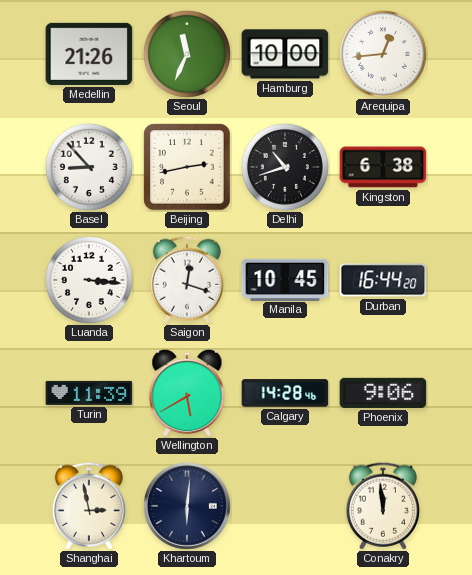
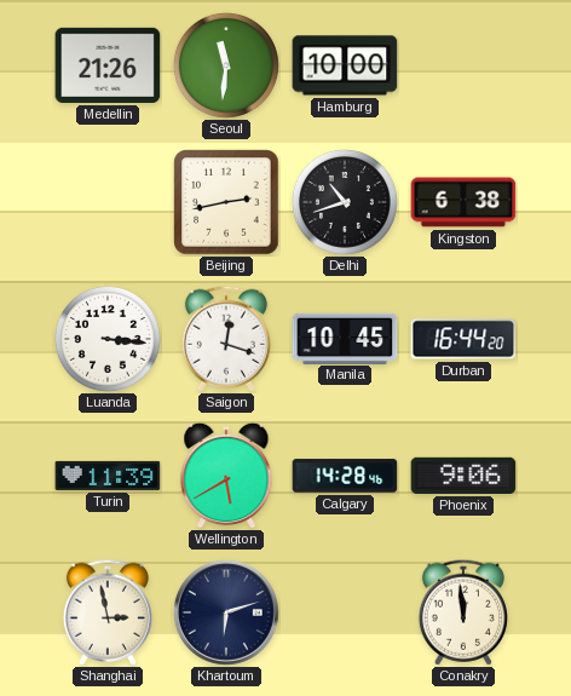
Seoul: 11:34 -> 11:31 (226, 65)
Arequipa: 12:44 -> none (383, 54)
Basel: 8:53 -> none (89, 167)
Khartoum: 6:01 -> 6:12 (226, 612)
